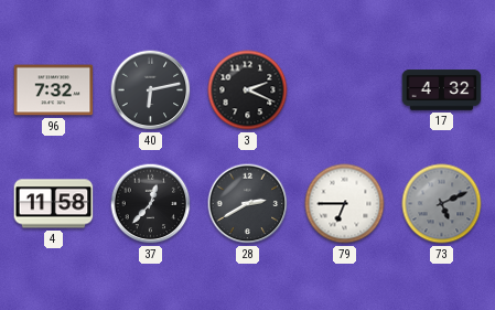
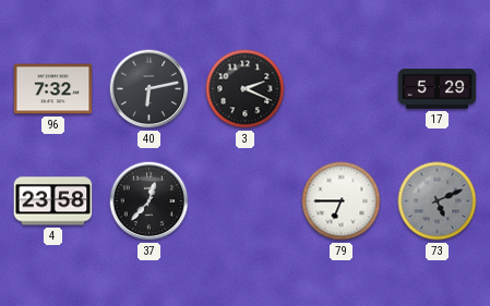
17: 4:32 -> 5:29 (438, 89)
4: 11:58 -> 23:58 (53, 201)
28: 2:40 -> none (248, 204)
